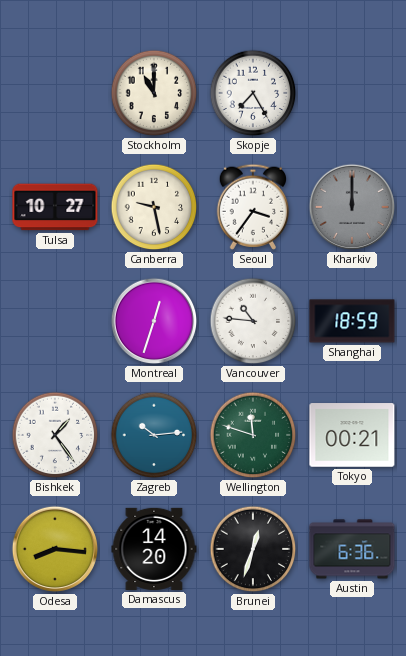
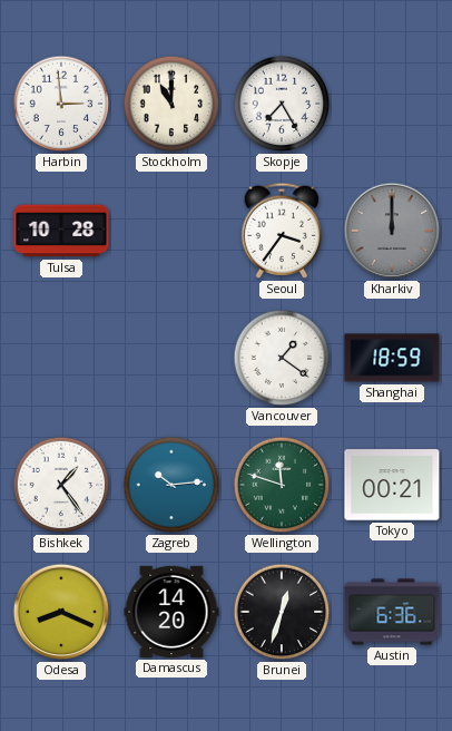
Harbin: none -> 2:59 (61, 104)
Tulsa: 10:27 -> 10:28 (61, 231)
Canberra: 9:28 -> none (154, 207)
Montreal: 12:33 -> none (154, 321)
Vancouver: 10:46 -> 1:21 (282, 358)
Odesa: 8:16 -> 8:19 (61, 612)
